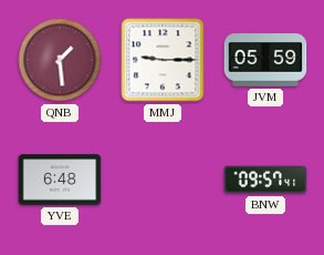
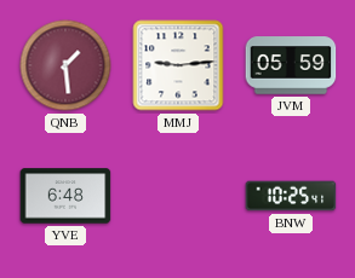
MMJ: 9:15 -> 9:14 (178, 65)
BNW: 09:57 -> 10:25 (291, 196)
